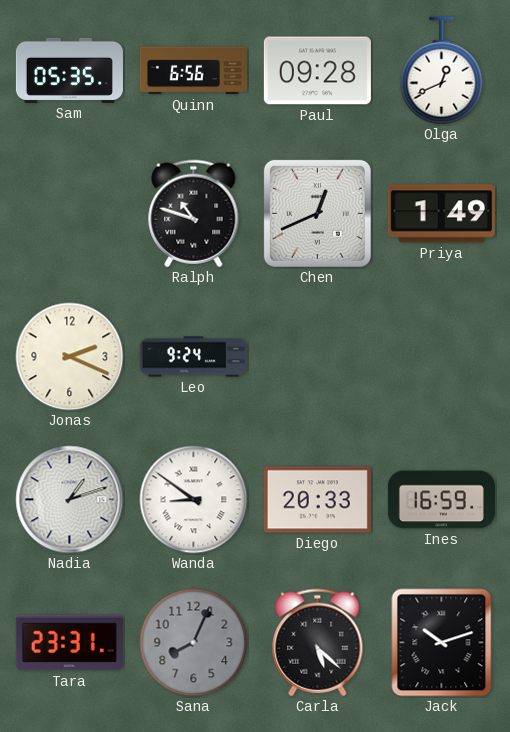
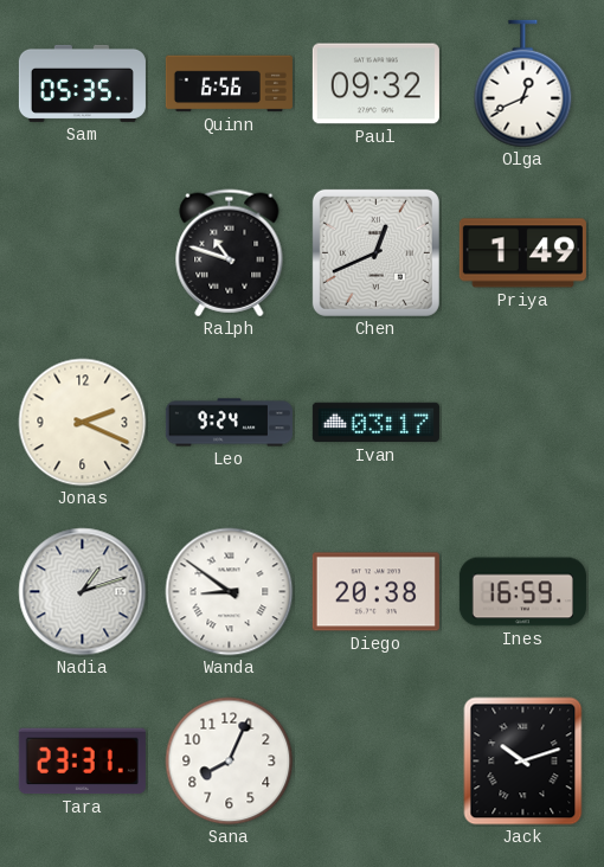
Paul: 09:28 -> 09:32 (375, 84)
Ivan: none -> 03:17 (375, 423)
Diego: 20:33 -> 20:38 (375, 592)
Sana dial: grey -> white (230, 762)
Carla: 5:22 -> none (318, 643)
